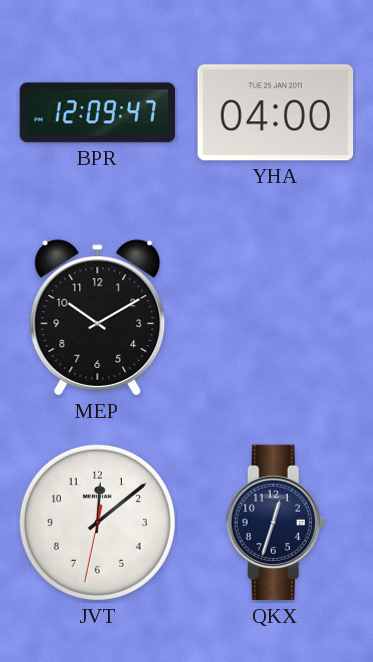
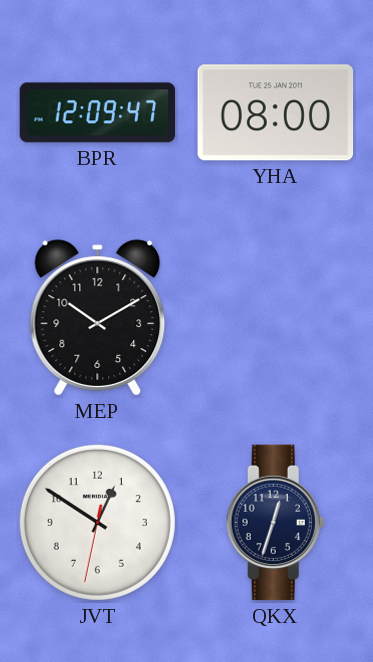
YHA: 04:00 -> 08:00 (276, 113)
JVT: 12:08 -> 12:50 (97, 522)
